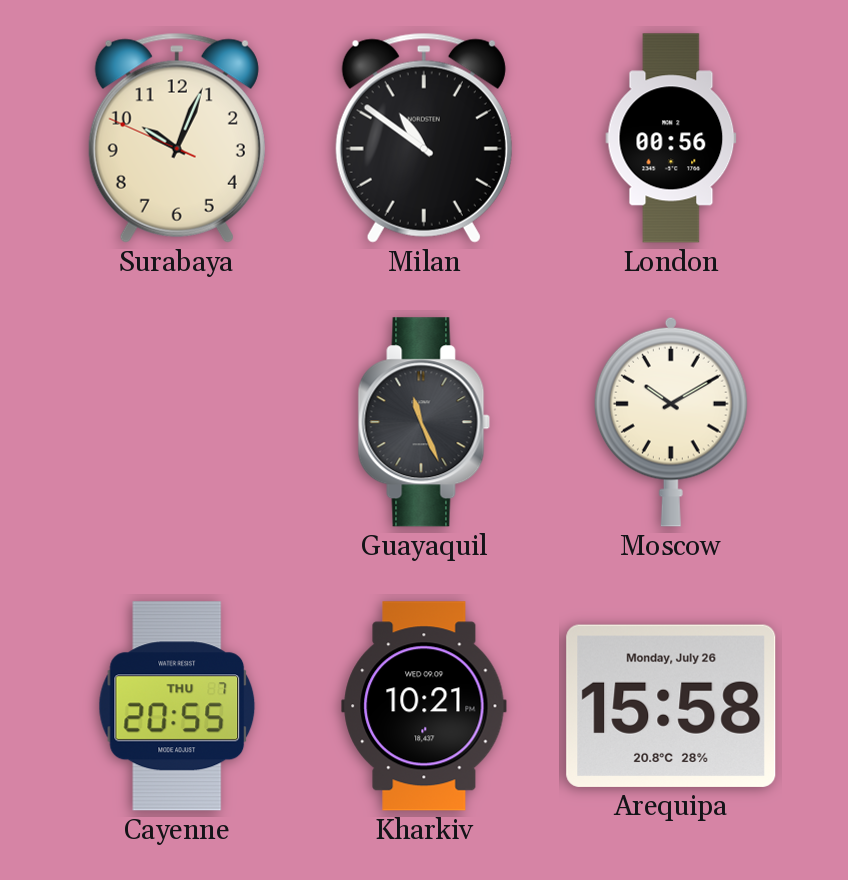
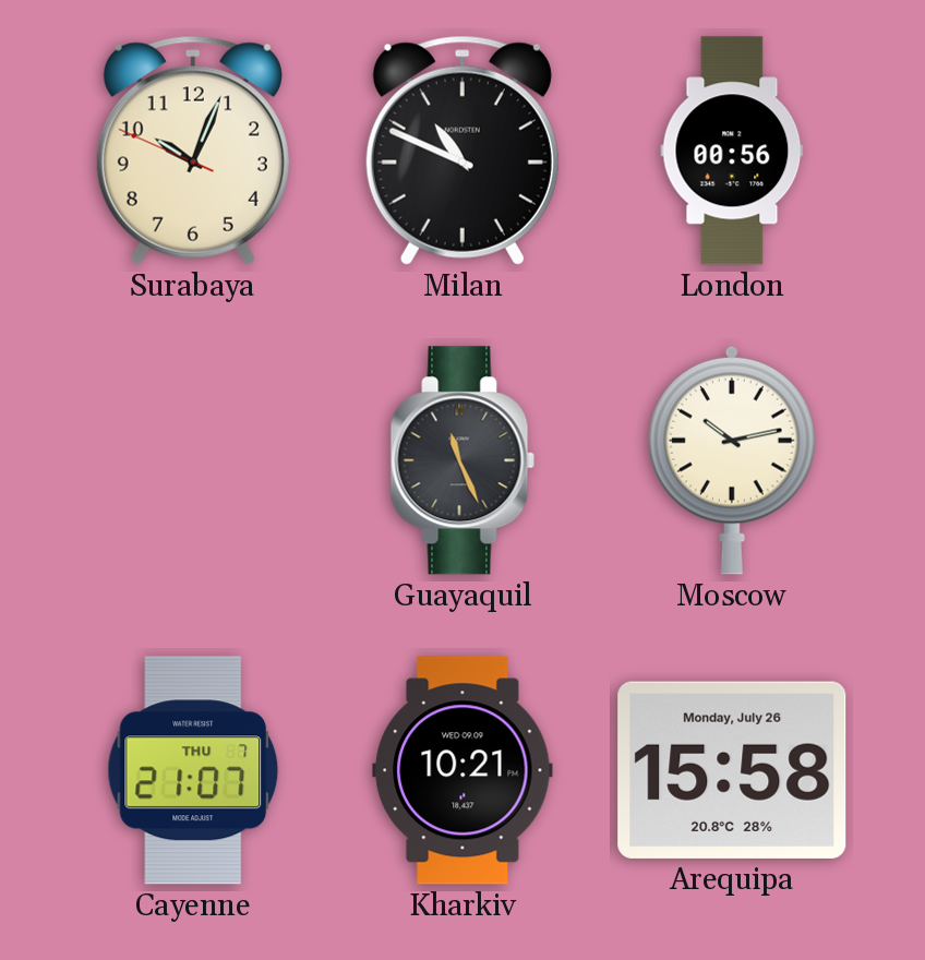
Milan: 10:51 -> 10:49 (463, 151)
Moscow: 10:10 -> 10:13 (732, 460)
Cayenne: 20:55 -> 21:07 (193, 770)
